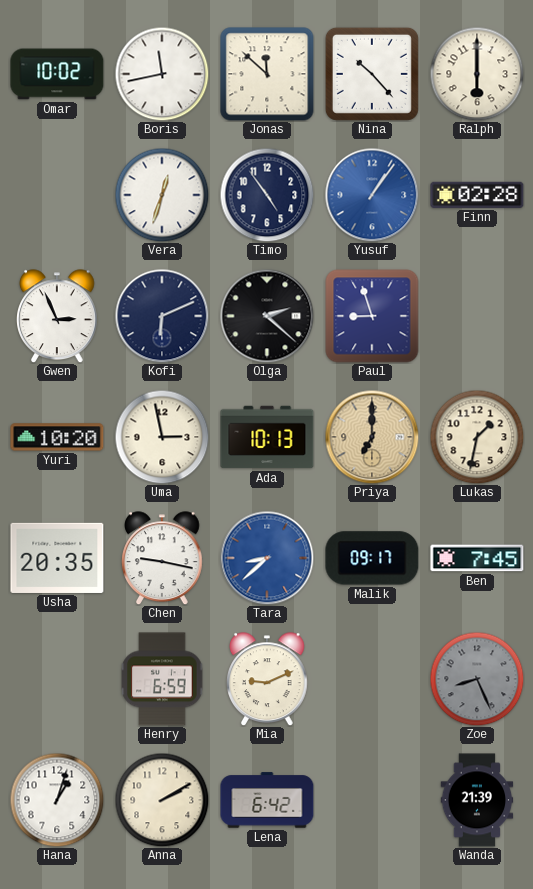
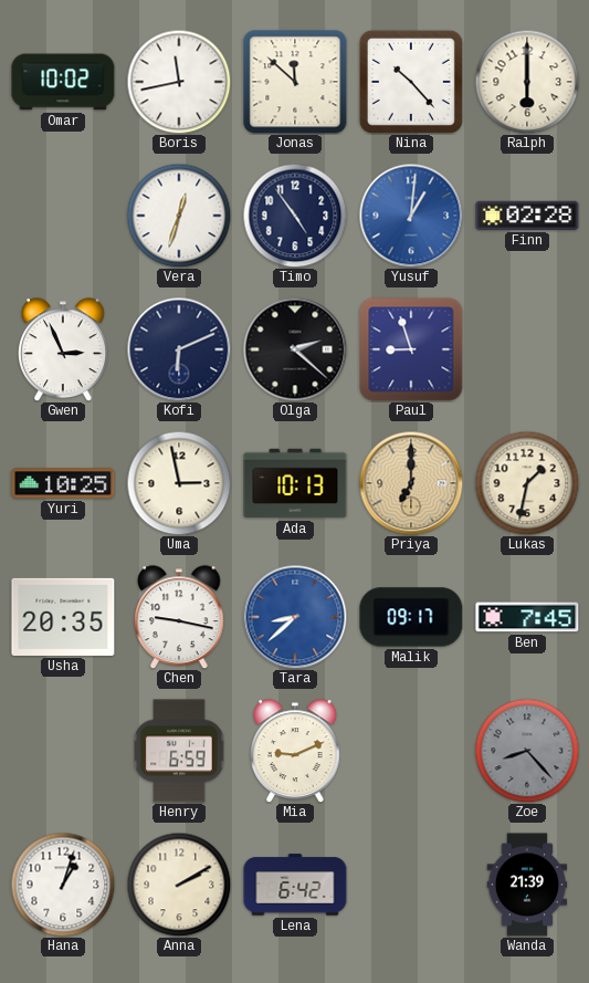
Yusuf: 1:06 -> 1:01 (411, 216)
Yuri: 10:20 -> 10:25 (63, 483)
Zoe: 8:26 -> 8:23 (527, 751)
